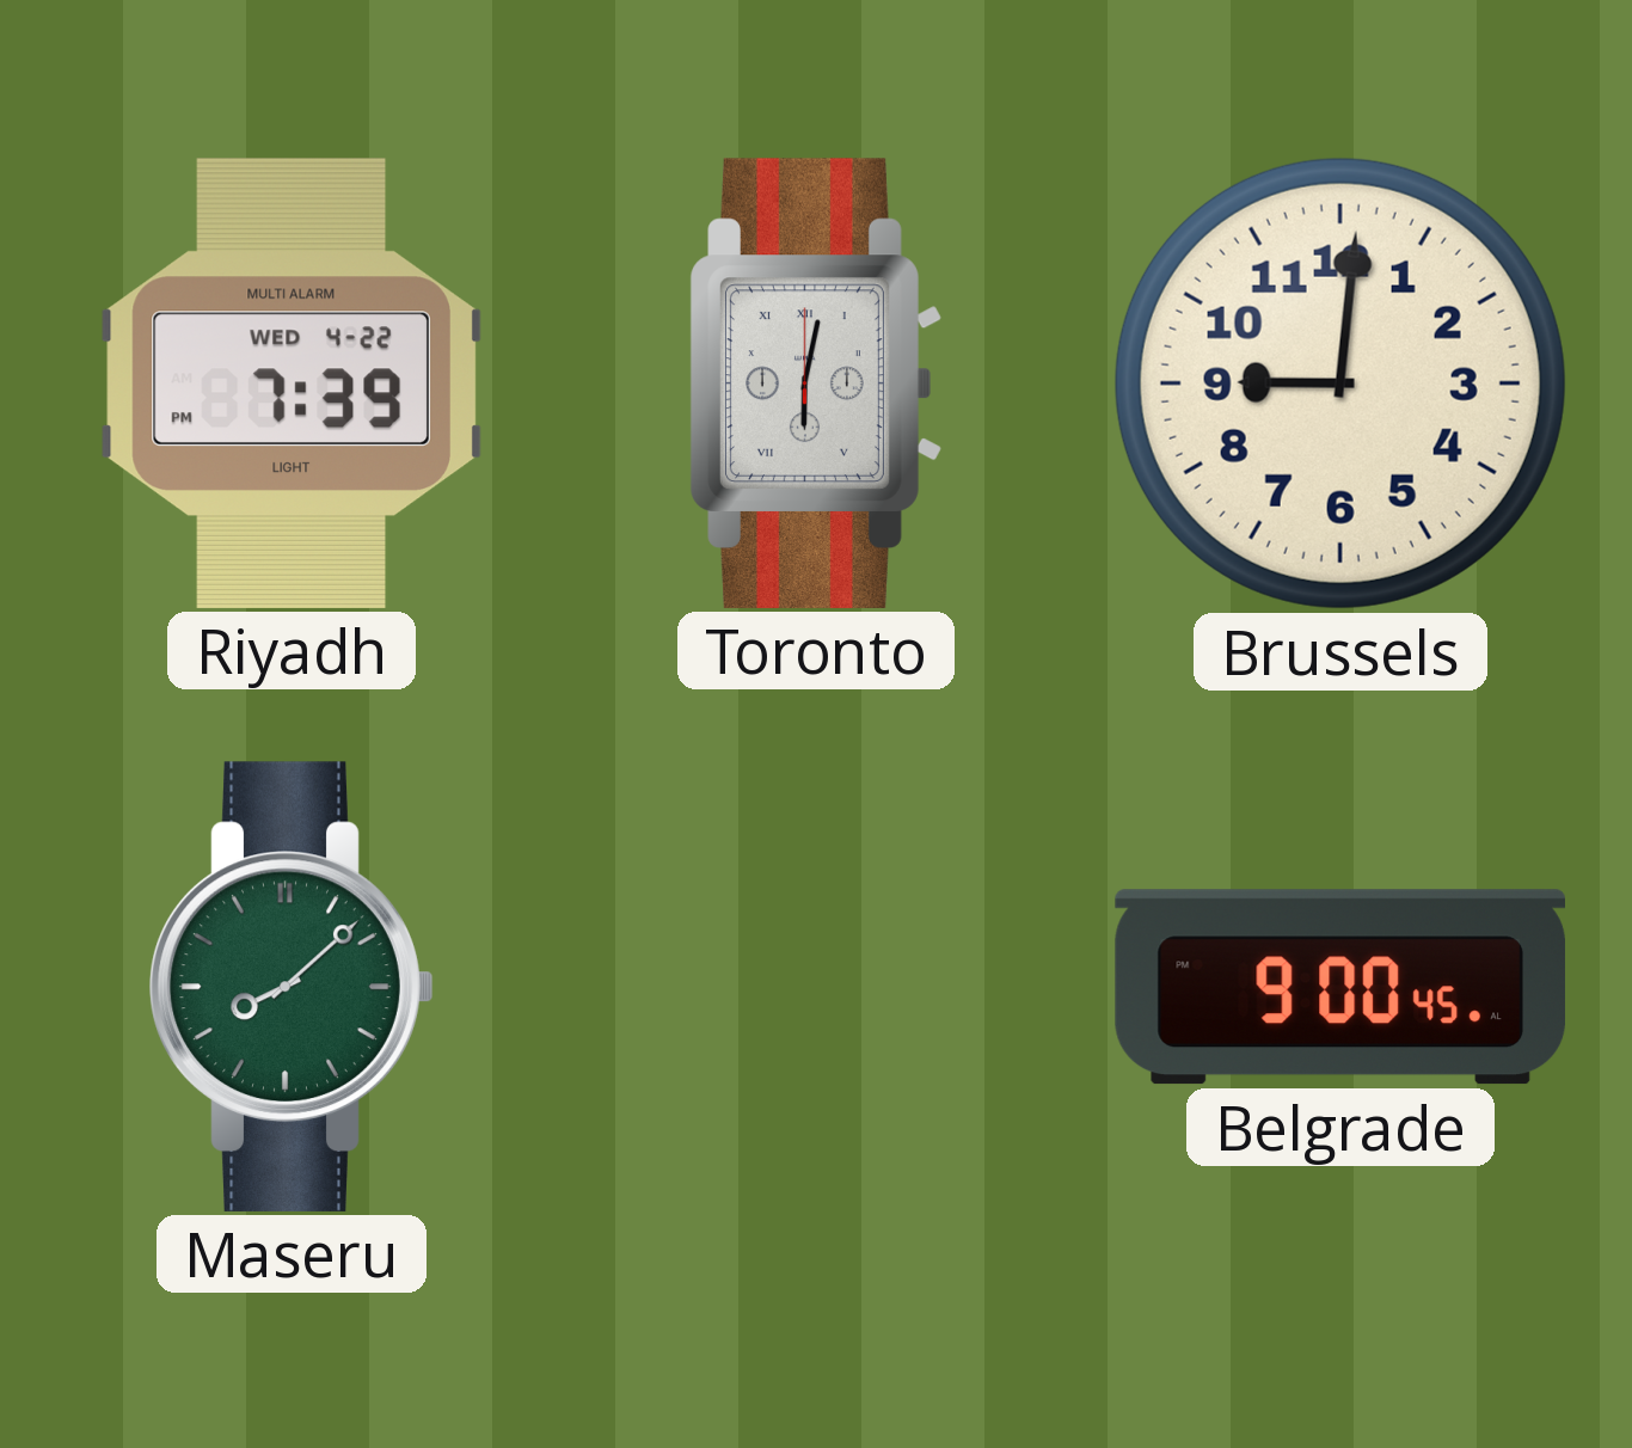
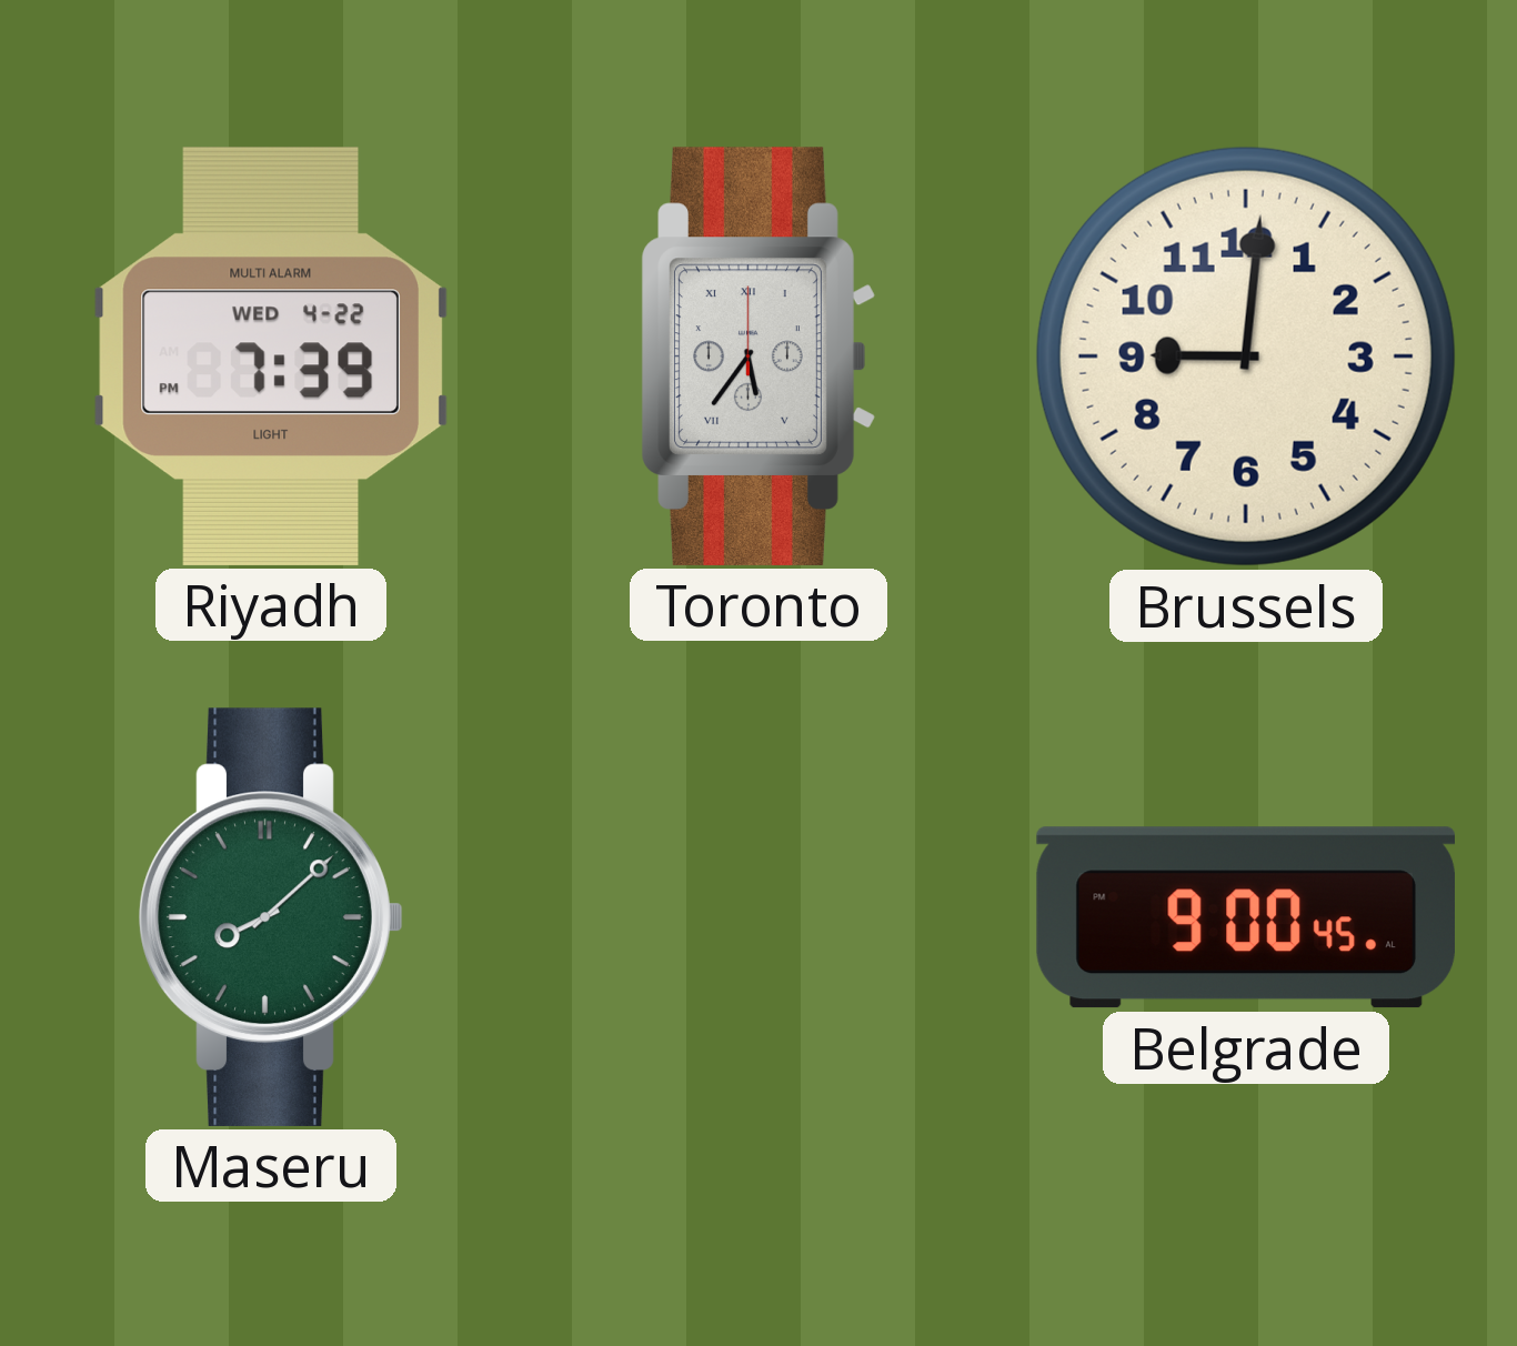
Toronto: 6:02 -> 5:36 (758, 356)
